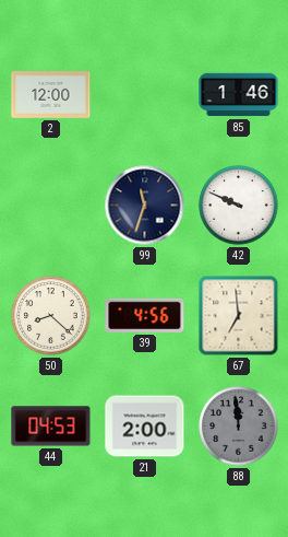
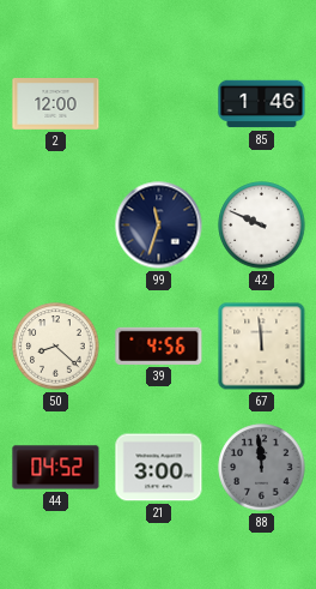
67: 6:59 -> 11:59 (262, 347)
44: 04:53 -> 04:52 (56, 468)
21: 2:00 -> 3:00 (159, 468)
